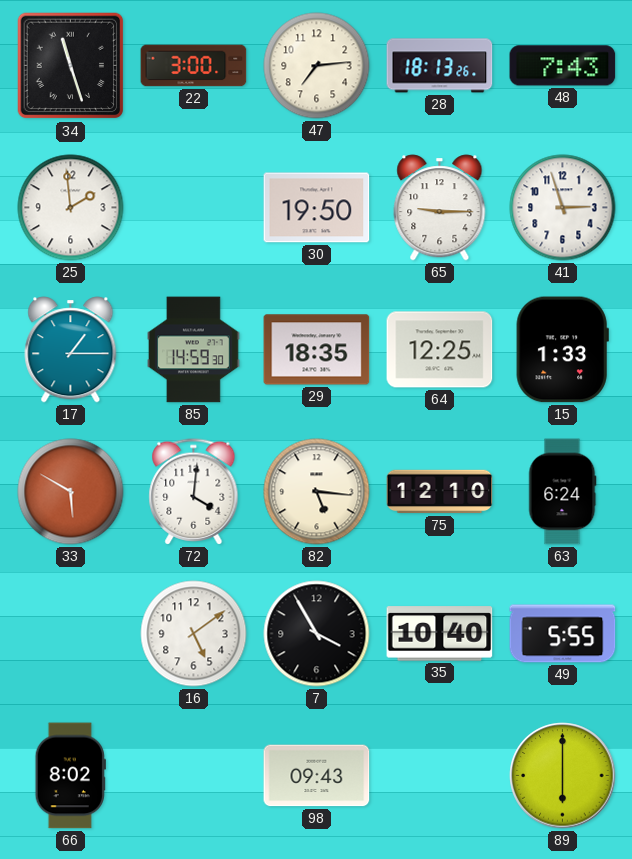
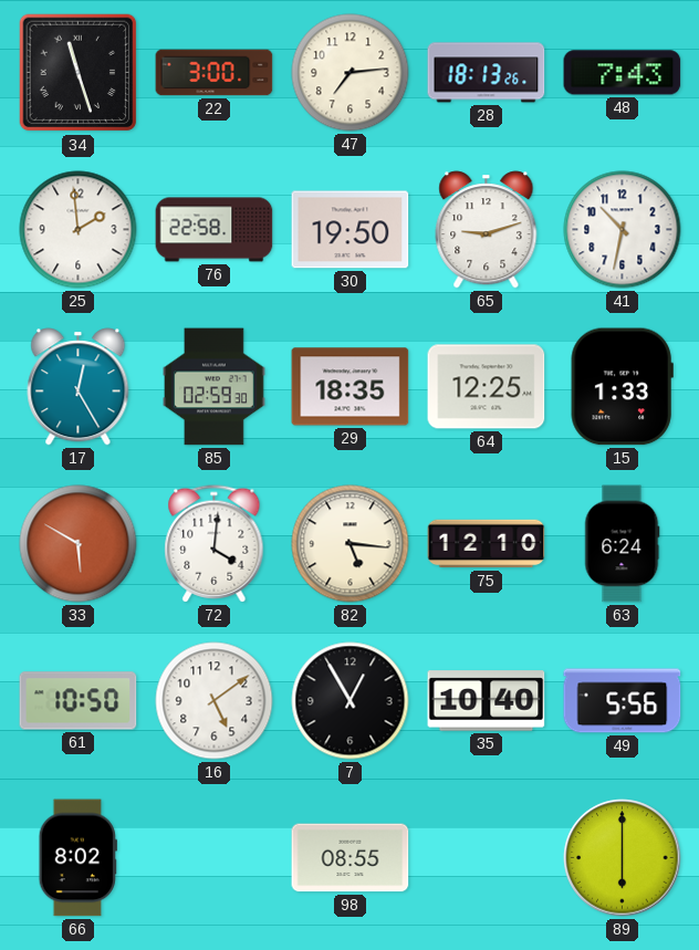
76: none -> 22:58 (215, 230)
65: 9:15 -> 9:12 (487, 230)
41: 2:57 -> 10:32 (623, 230)
17: 1:15 -> 12:25 (79, 387)
85: 14:59 -> 02:59 (215, 387)
61: none -> 10:50 (79, 701)
7: 3:55 -> 12:55 (351, 701)
49: 5:55 -> 5:56 (623, 701)
98: 09:43 -> 08:55 (351, 858)
